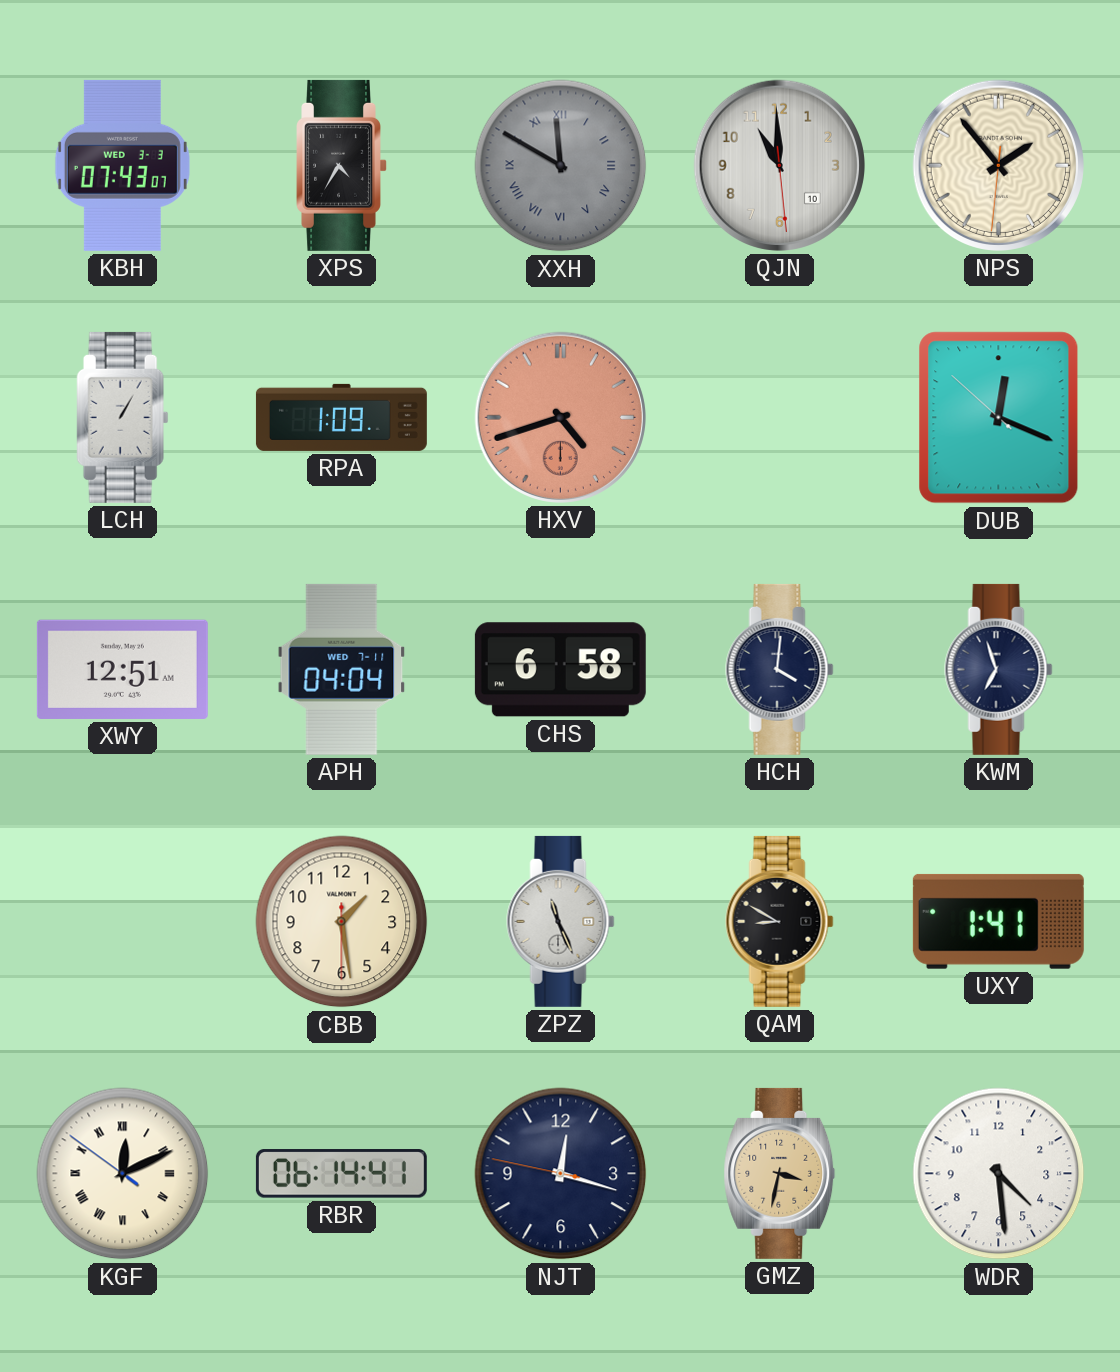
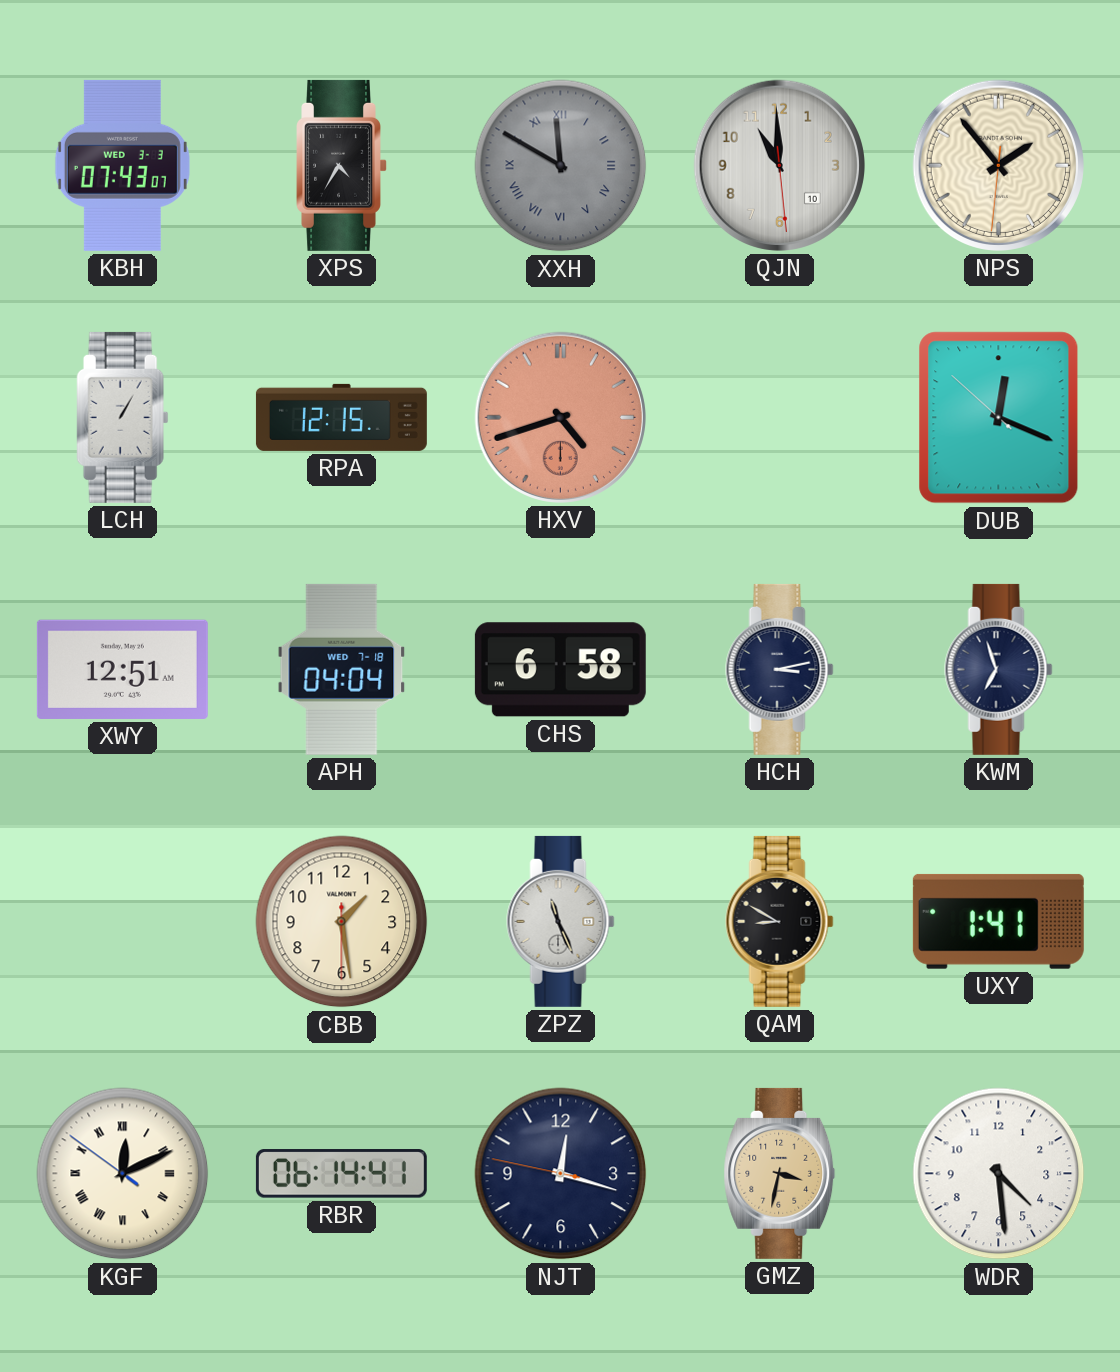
RPA: 1:09 -> 12:15 (341, 417)
APH date: WED 7-11 -> WED 7-18 (342, 669)
HCH: 4:01 -> 3:13 (780, 669)
